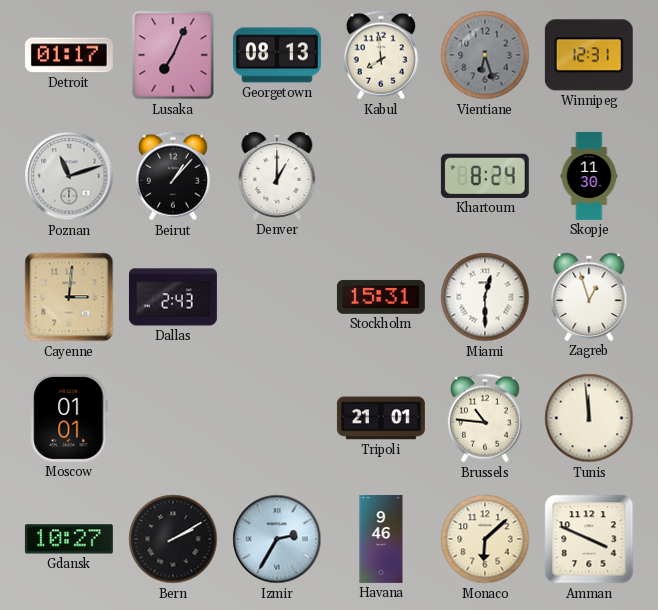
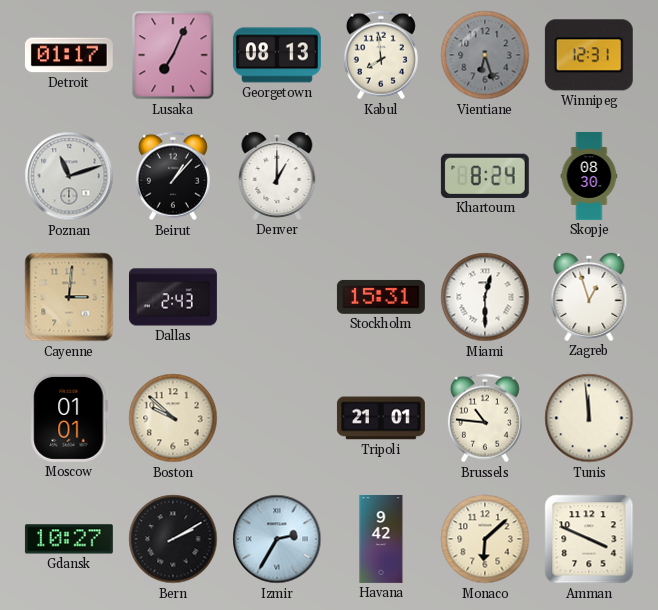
Skopje: 11:30 -> 08:30 (589, 177)
Boston: none -> 9:52 (173, 418)
Havana: 9:46 -> 9:42 (381, 539)
